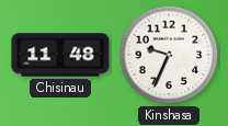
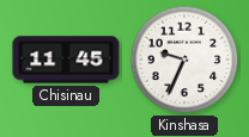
Chisinau: 11:48 -> 11:45 (66, 60)
